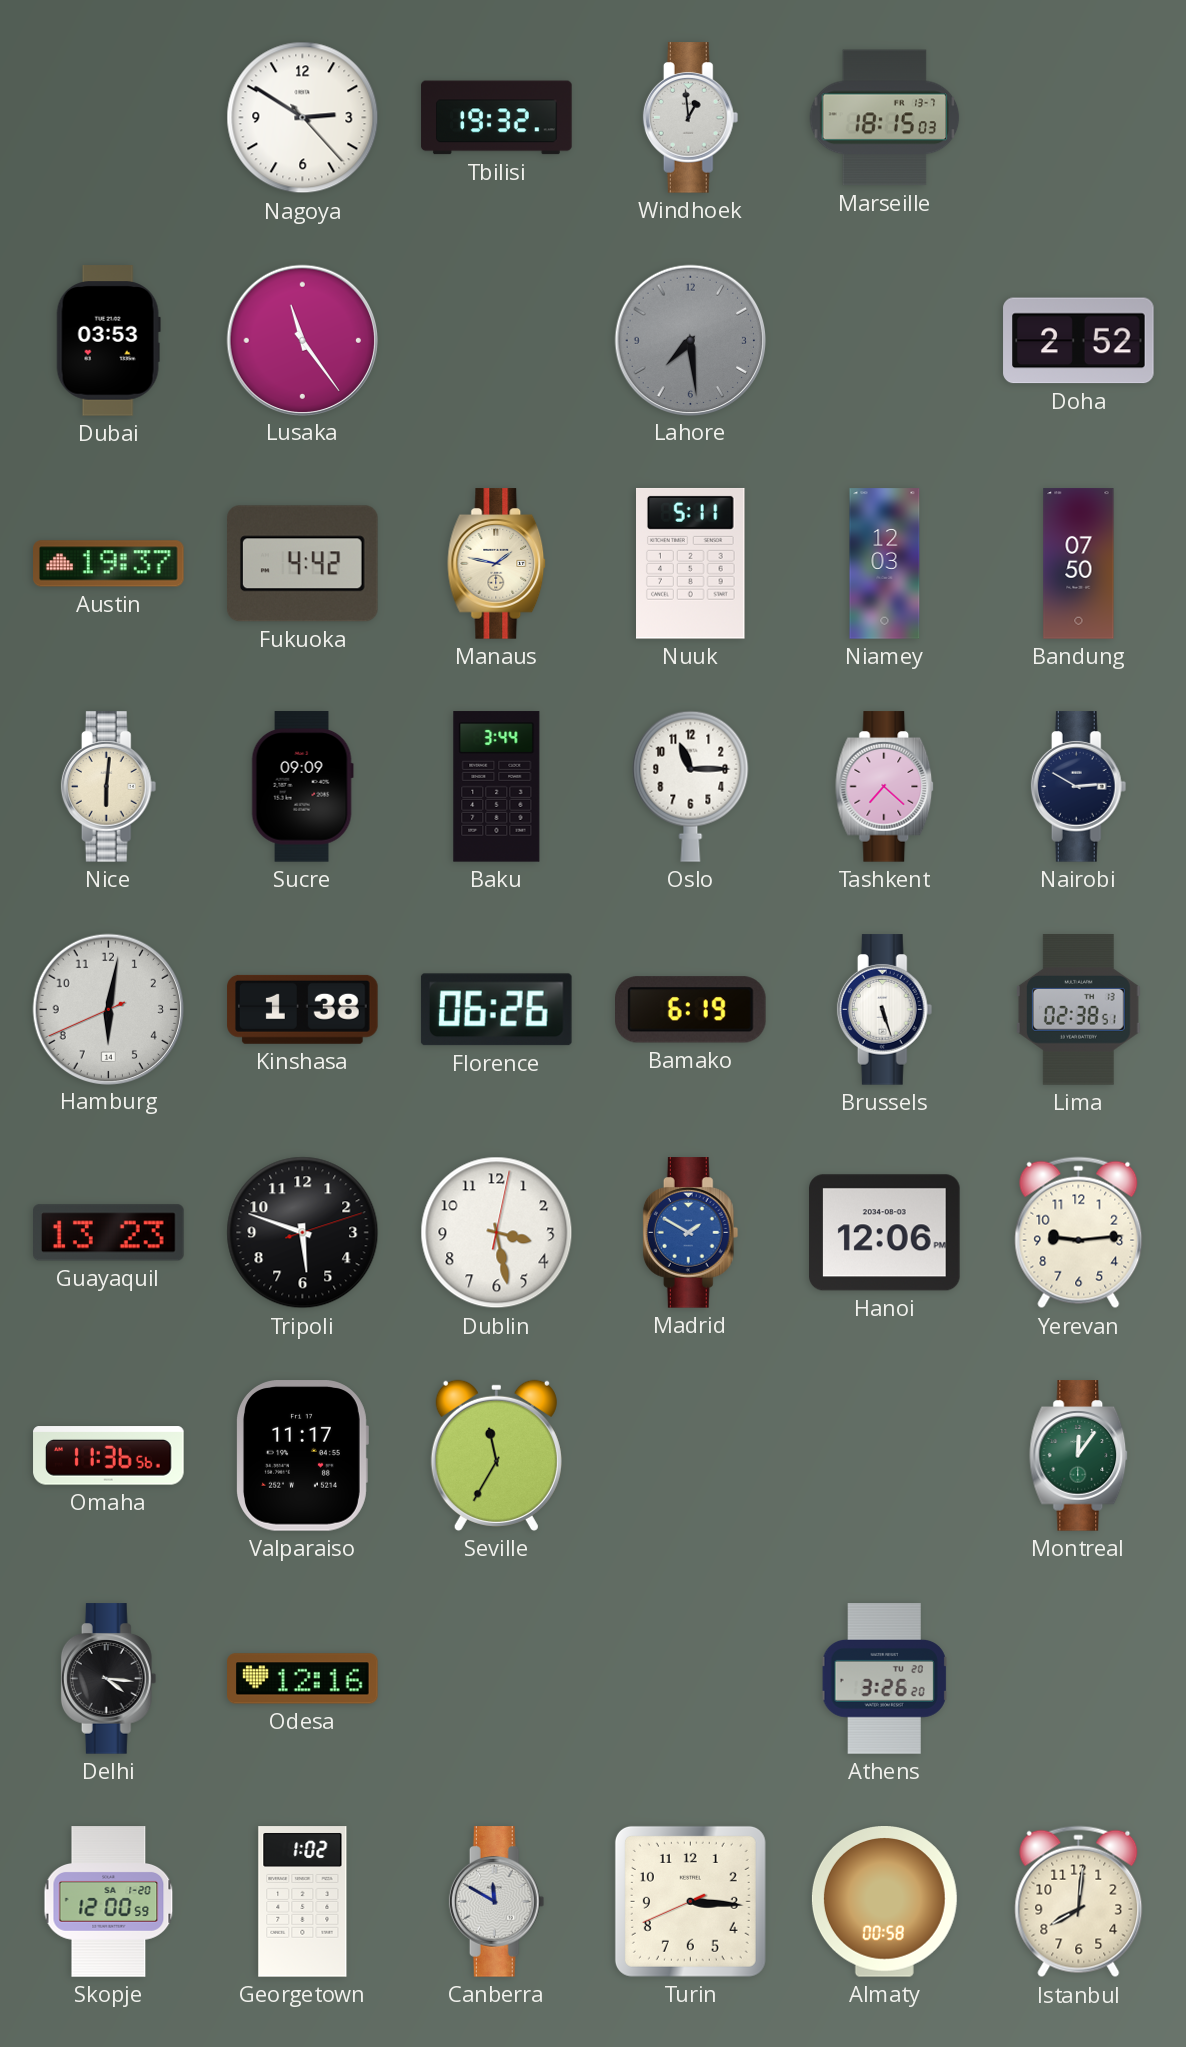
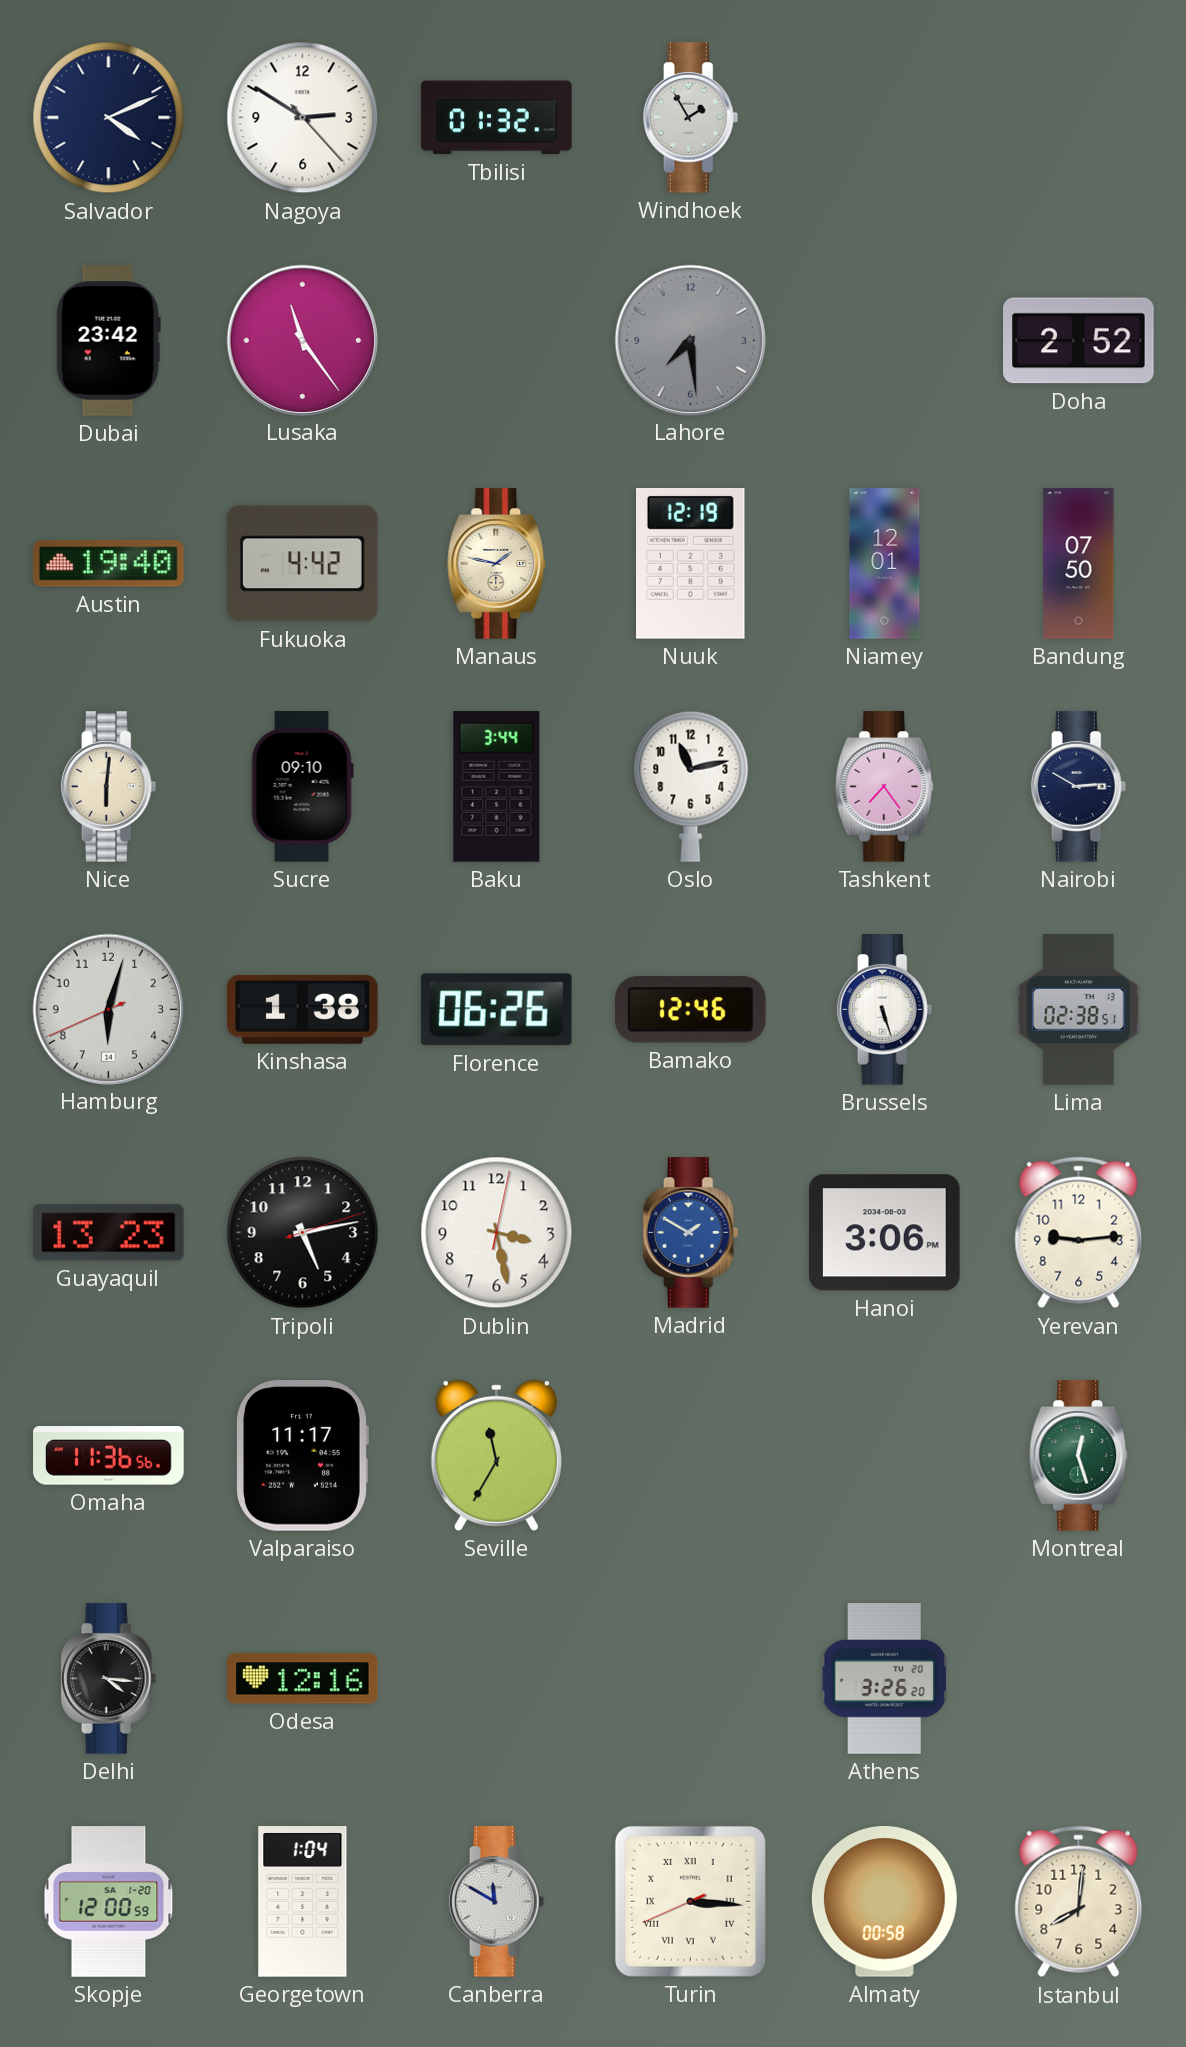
Salvador: none -> 4:11 (109, 118)
Tbilisi: 19:32 -> 01:32 (497, 118)
Windhoek: 12:59 -> 1:55 (691, 118)
Marseille: 18:15 -> none (885, 118)
Dubai: 03:53 -> 23:42 (108, 341)
Austin: 19:37 -> 19:40 (109, 564)
Nuuk: 5:11 -> 12:19 (691, 563)
Niamey: 12:03 -> 12:01 (885, 564)
Sucre: 09:09 -> 09:10 (302, 787)
Oslo: 11:15 -> 11:13 (691, 786)
Tashkent: 7:22 -> 7:24 (885, 787)
Hamburg: 6:01 -> 6:02 (108, 1009)
Bamako: 6:19 -> 12:46 (691, 1010)
Tripoli: 5:48 -> 5:13 (303, 1233)
Hanoi: 12:06 -> 3:06 (885, 1233)
Montreal: 12:06 -> 12:27 (1079, 1456)
Georgetown: 1:02 -> 1:04 (303, 1902)
Turin numerals: Arabic -> Roman (690, 1901)
